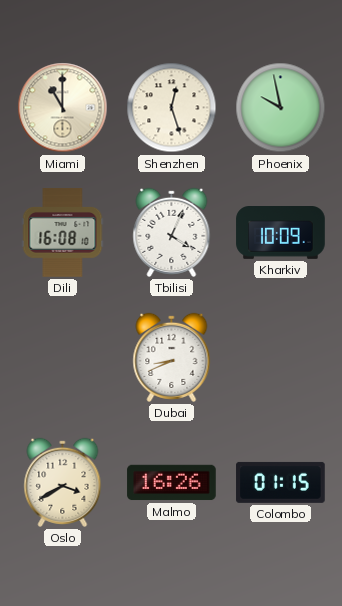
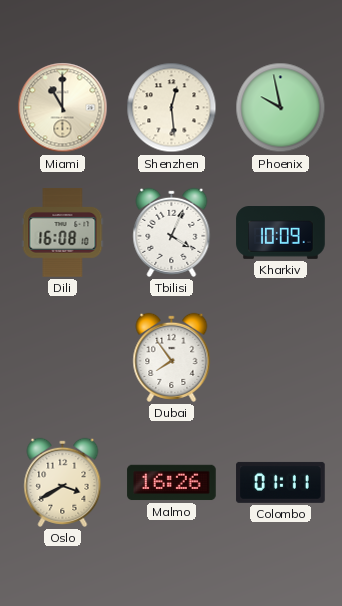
Shenzhen: 12:27 -> 12:29 (172, 108)
Dubai: 8:41 -> 7:54 (172, 357)
Colombo: 01:15 -> 01:11 (281, 482)
